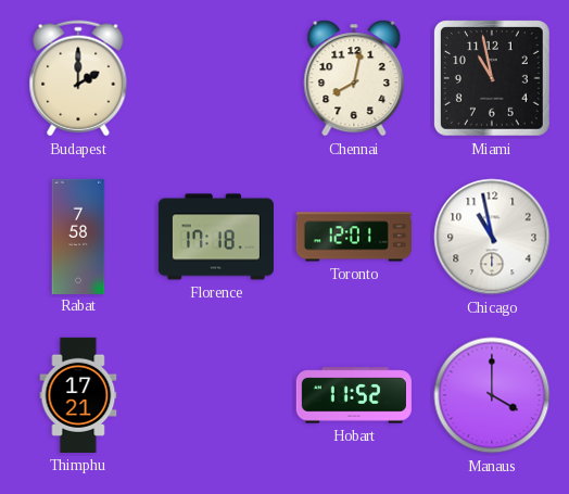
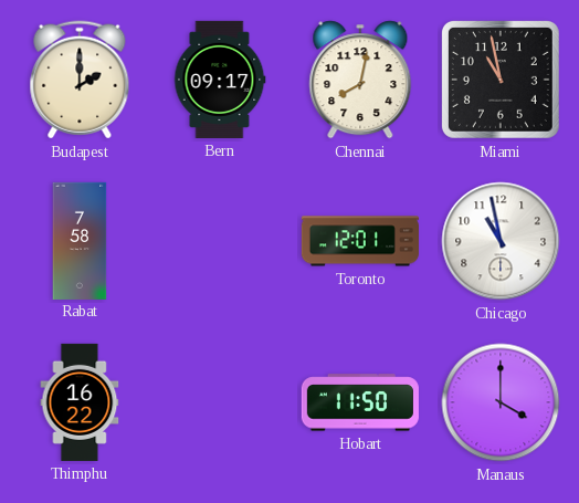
Bern: none -> 09:17 (220, 80)
Florence: 17:18 -> none (216, 237)
Thimphu: 17:21 -> 16:22 (80, 402)
Hobart: 11:52 -> 11:50 (360, 402)
